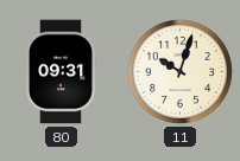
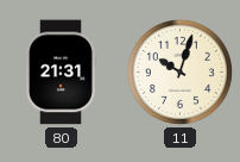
80: 09:31 -> 21:31 (61, 73)
